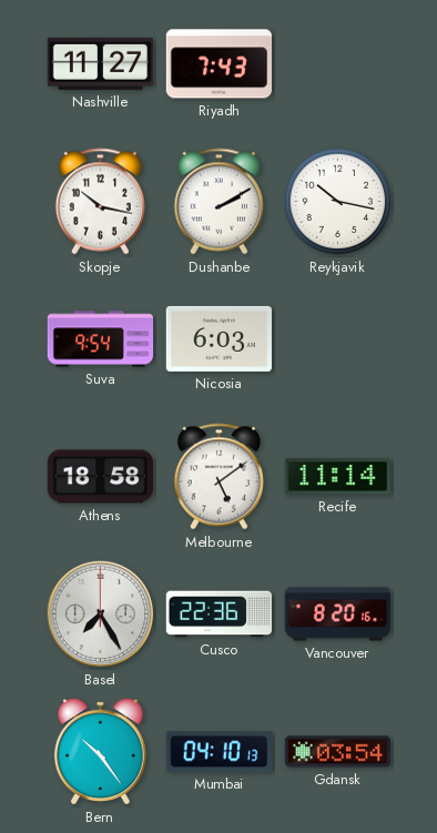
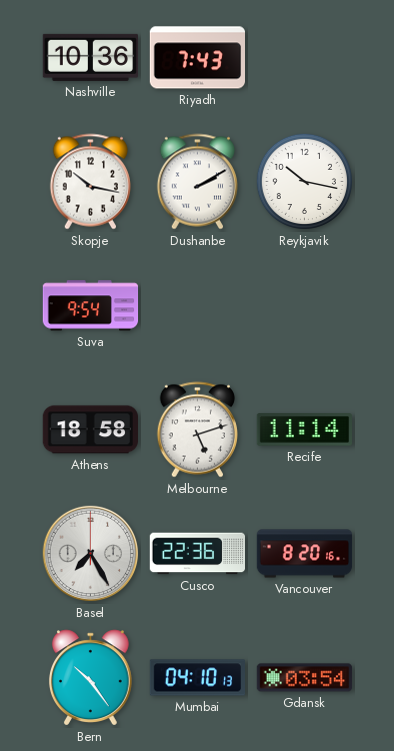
Nashville: 11:27 -> 10:36 (90, 57)
Nicosia: 6:03 -> none (218, 338)
Melbourne: 5:09 -> 5:12 (197, 430)
